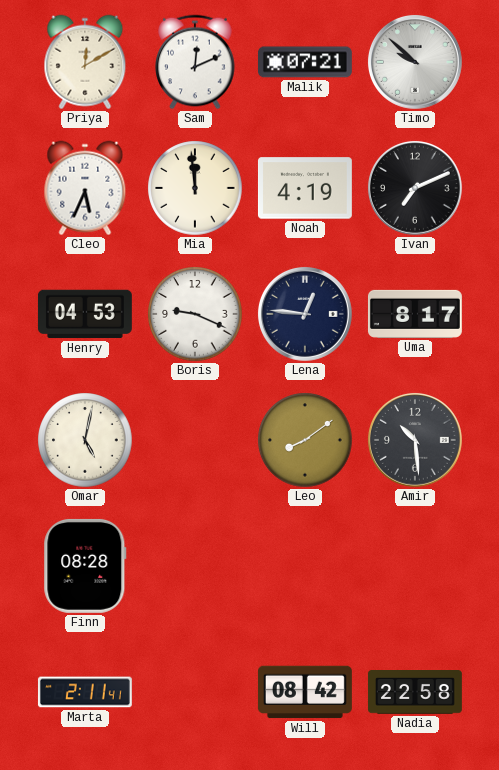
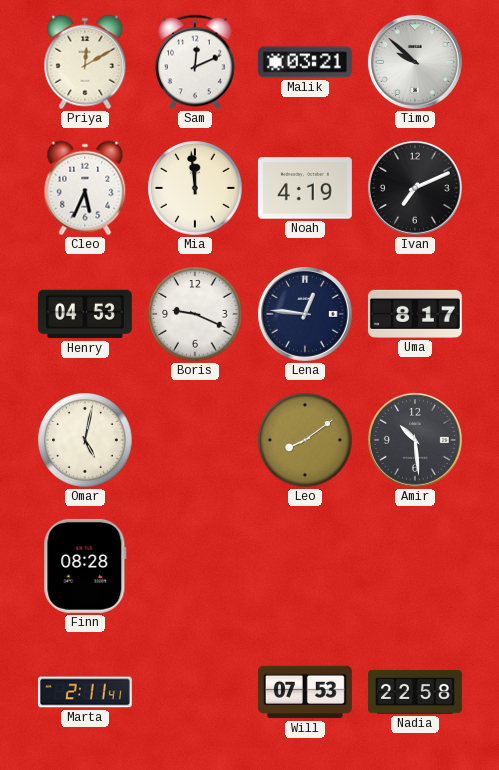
Malik: 07:21 -> 03:21 (305, 62)
Will: 08:42 -> 07:53 (305, 692)
